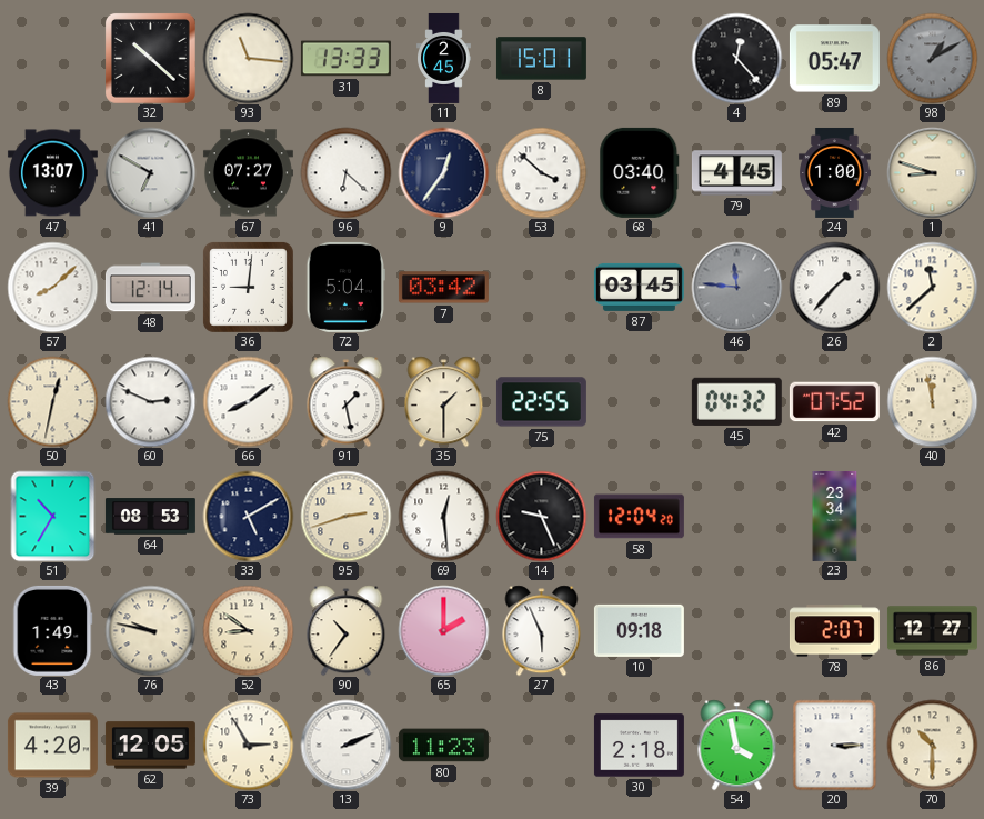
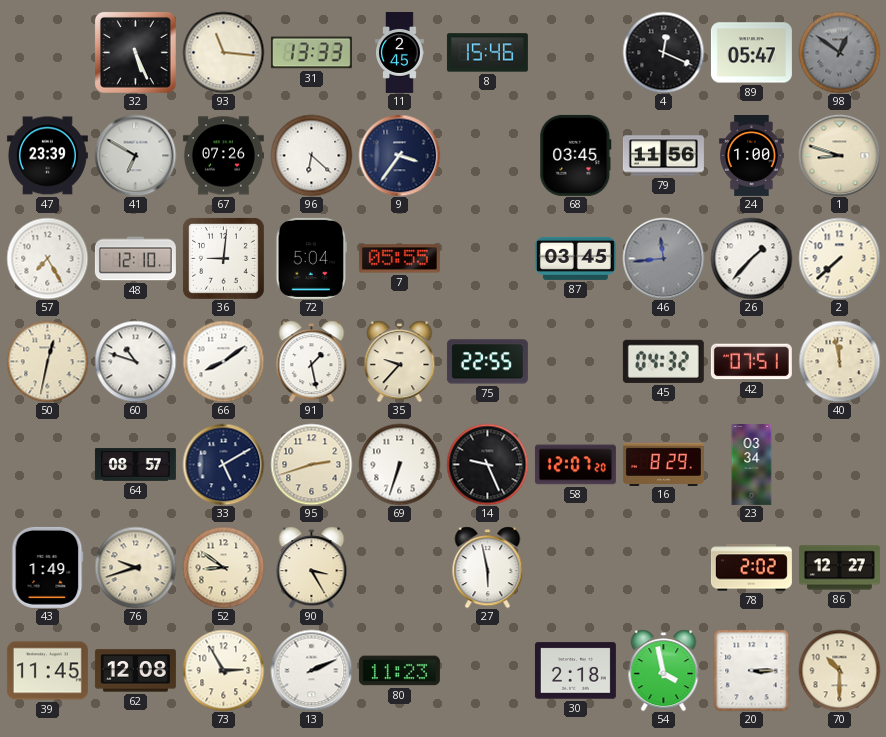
32: 10:22 -> 5:26 (135, 52)
8: 15:01 -> 15:46 (487, 53)
4: 12:23 -> 12:19 (663, 52)
98: 1:10 -> 12:51 (839, 52)
47: 13:07 -> 23:39 (47, 156)
67: 07:27 -> 07:26 (223, 156)
9: 12:36 -> 3:36 (399, 155)
53: 3:52 -> none (541, 172)
68: 03:40 -> 03:45 (576, 155)
79: 4:45 -> 11:56 (663, 156)
57: 8:08 -> 7:25 (47, 258)
48: 12:14 -> 12:10 (135, 259)
7: 03:42 -> 05:55 (399, 259)
46: 11:46 -> 11:44 (663, 258)
2: 11:38 -> 7:38 (839, 258)
60: 2:49 -> 10:48 (135, 361)
35: 1:30 -> 9:37 (400, 361)
42: 07:52 -> 07:51 (751, 362)
51: 10:35 -> none (53, 516)
64: 08:53 -> 08:57 (135, 465)
69: 12:29 -> 6:33 (399, 464)
58: 12:04 -> 12:07 (575, 465)
16: none -> 8:29 (663, 464)
23: 23:34 -> 03:34 (752, 464)
76: 9:47 -> 9:42 (135, 567)
90: 10:36 -> 3:25 (312, 567)
65: 2:00 -> none (443, 630)
27: 5:56 -> 5:58 (488, 567)
10: 09:18 -> none (639, 630)
78: 2:07 -> 2:02 (751, 568)
39: 4:20 -> 11:45 (47, 671)
62: 12:05 -> 12:08 (135, 671)
